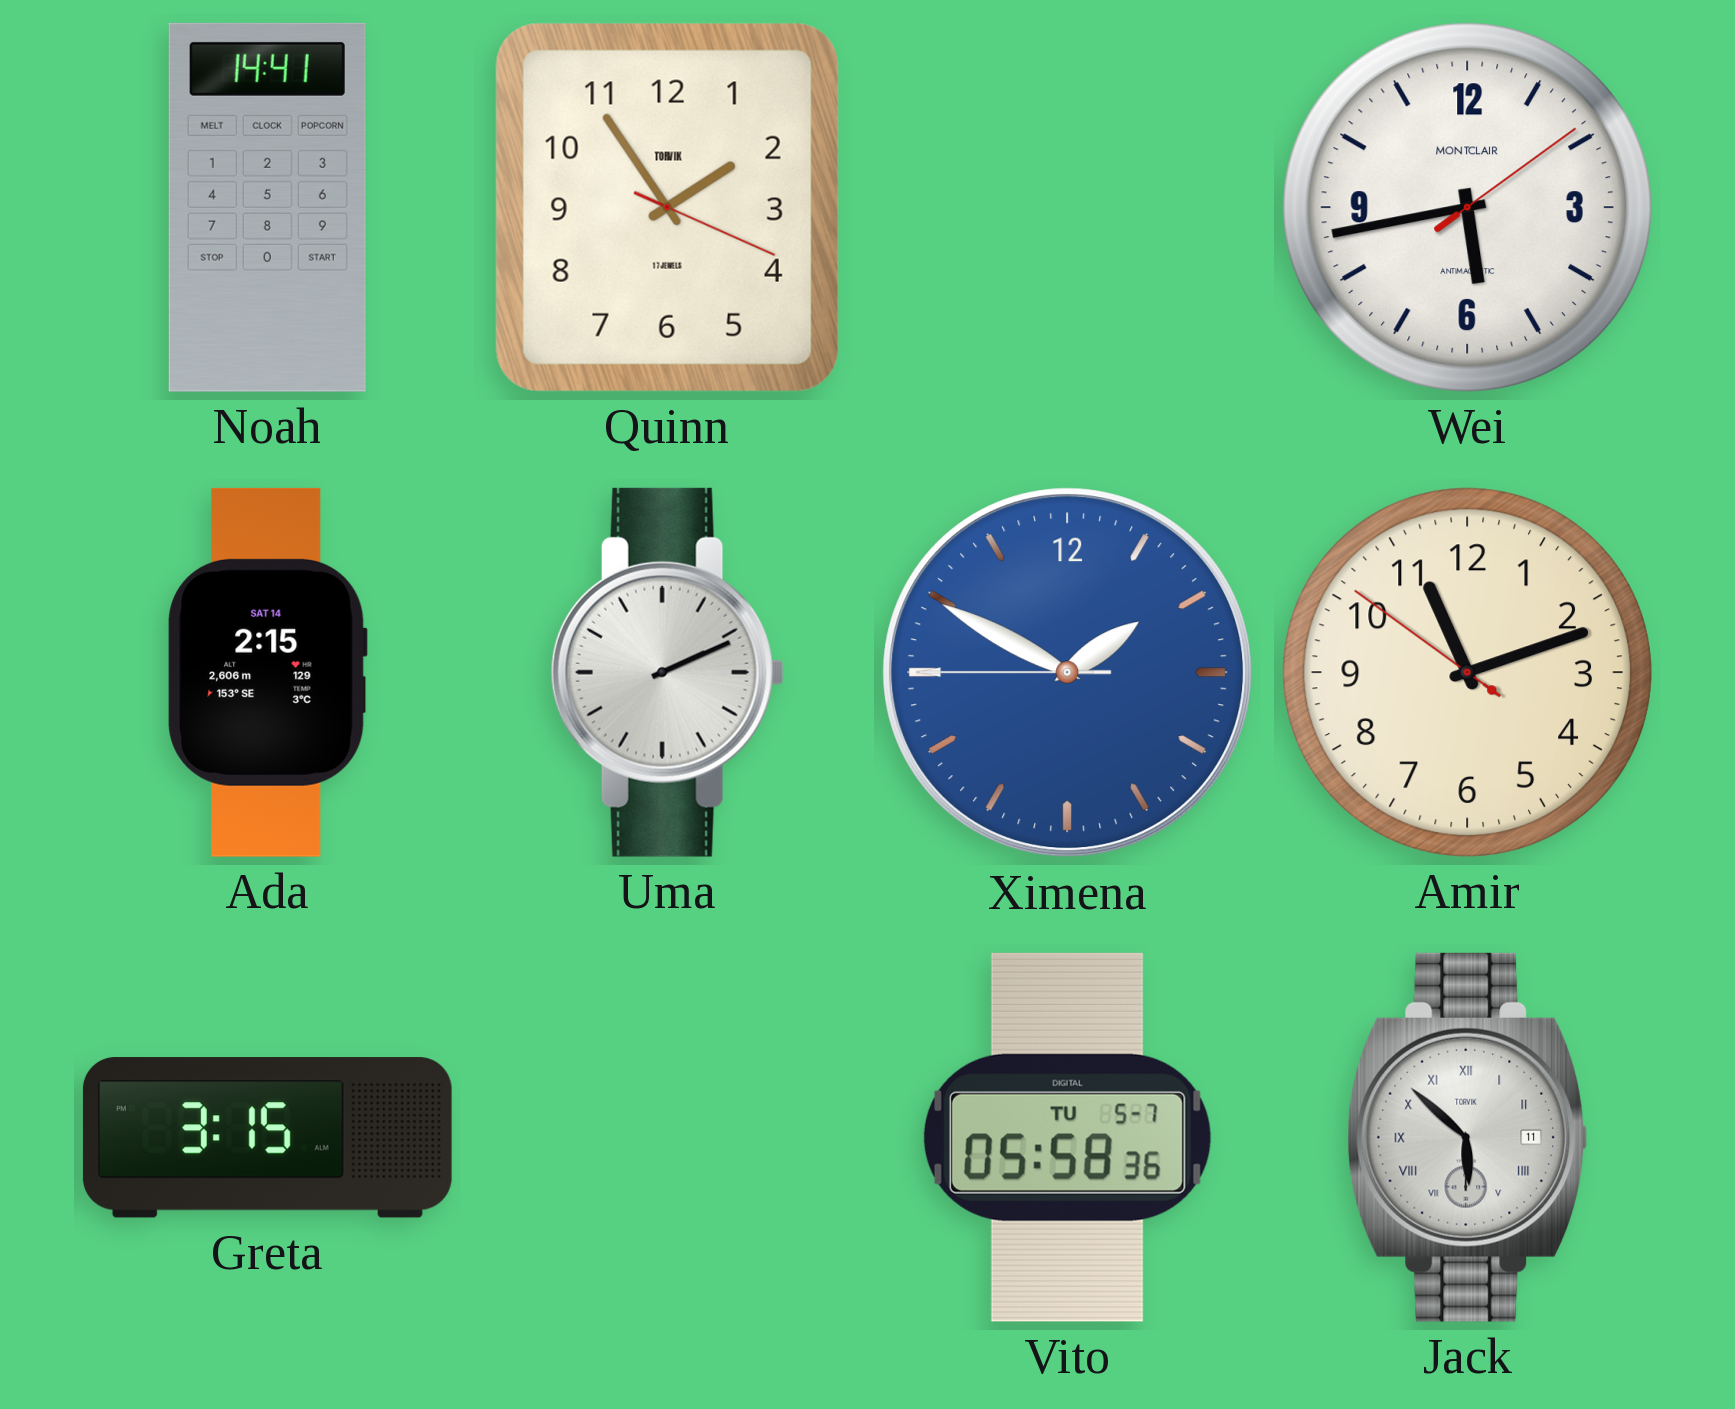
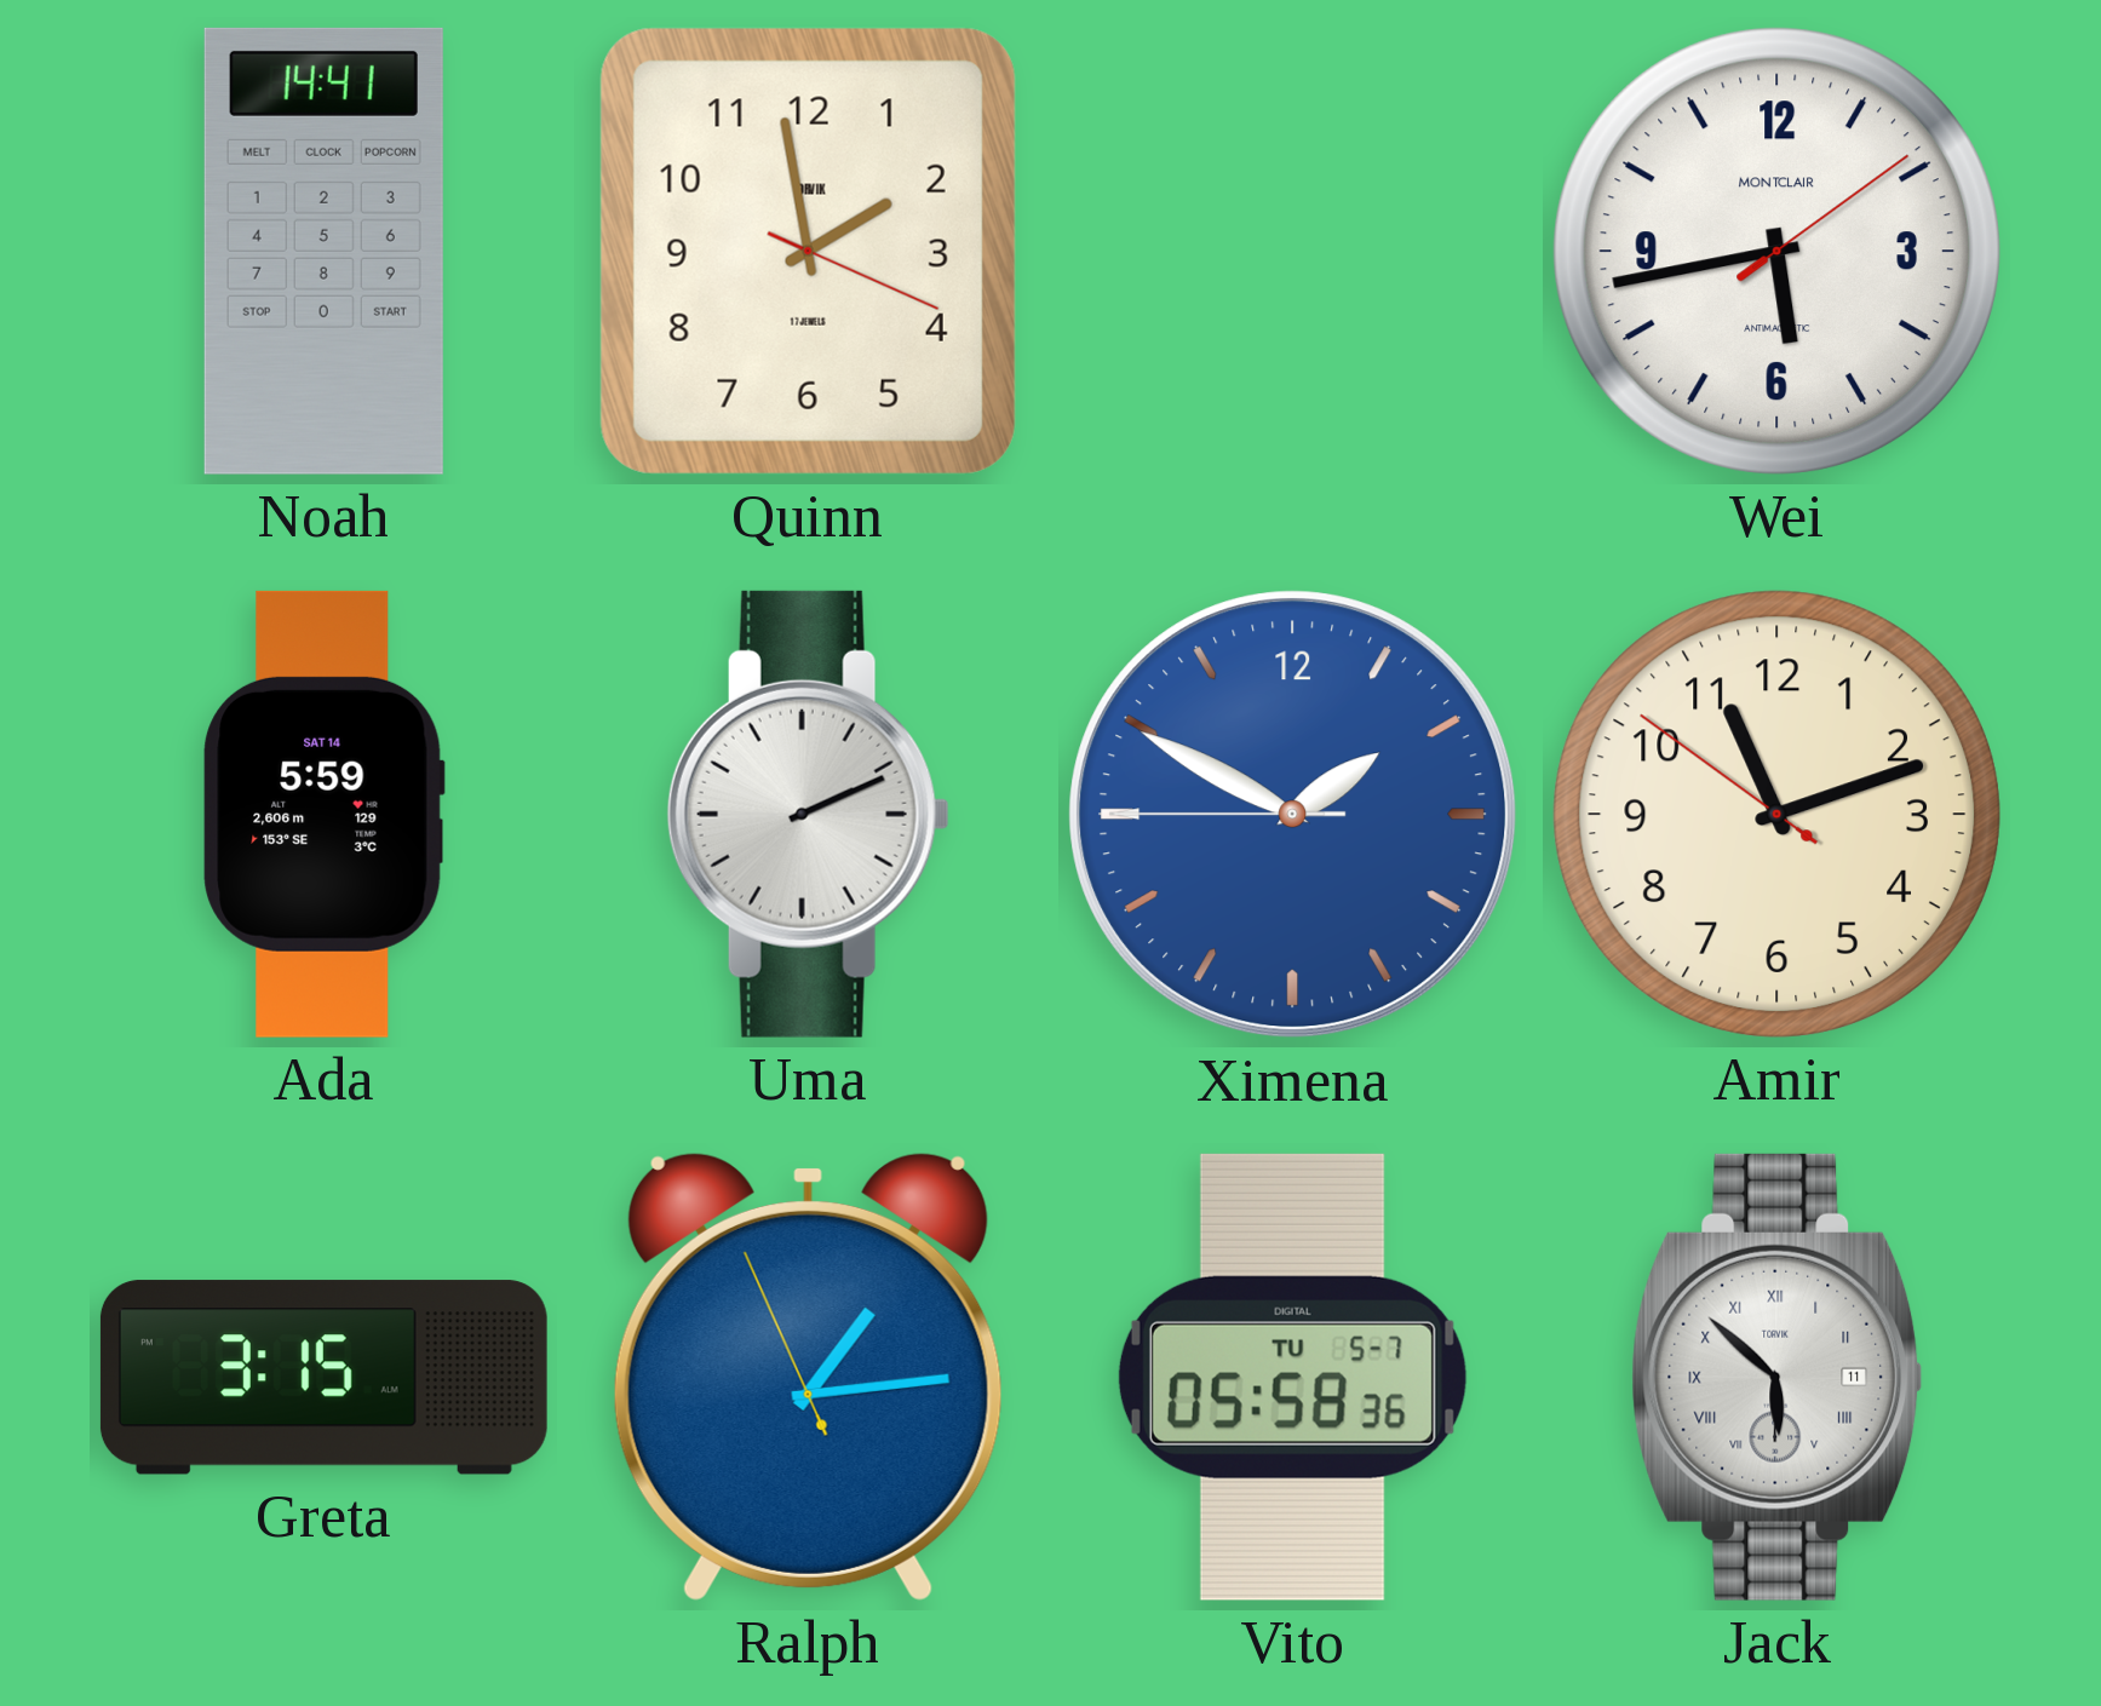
Quinn: 1:54 -> 1:58 (808, 251)
Ada: 2:15 -> 5:59 (323, 814)
Ralph: none -> 1:13 (808, 1378)
